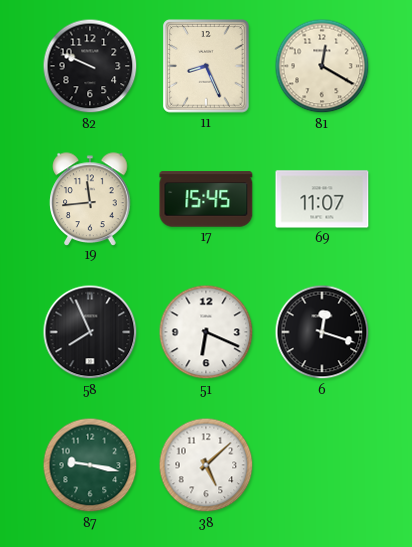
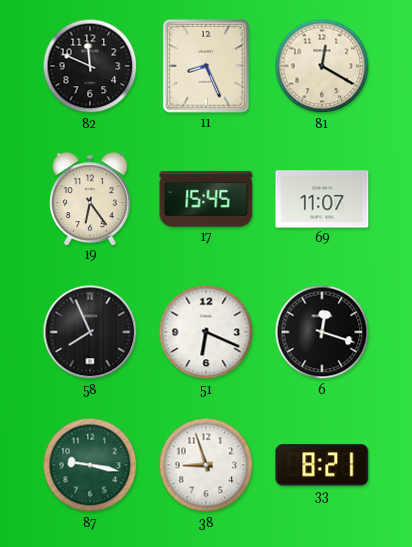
82: 9:49 -> 11:49 (90, 66)
19: 11:44 -> 6:24 (90, 199)
38: 5:08 -> 8:57 (206, 465)
33: none -> 8:21 (322, 465)
